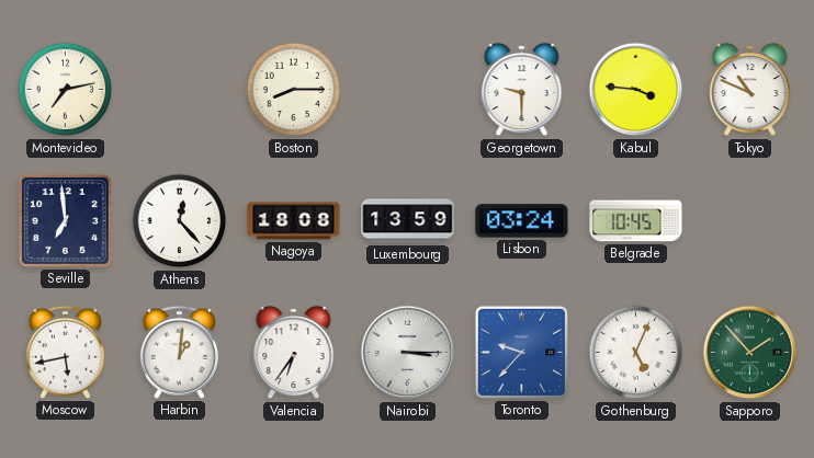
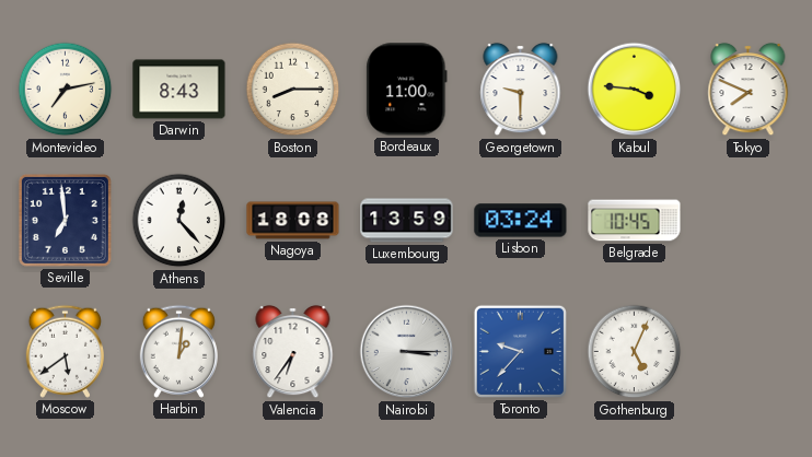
Darwin: none -> 8:43 (179, 90)
Bordeaux: none -> 11:00 (407, 90)
Tokyo: 10:49 -> 7:49 (749, 90)
Moscow: 5:43 -> 5:39 (65, 351)
Sapporo: 1:53 -> none (750, 353)
